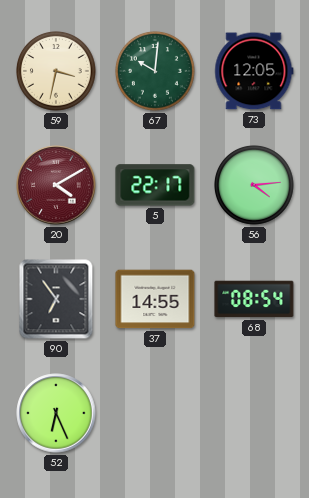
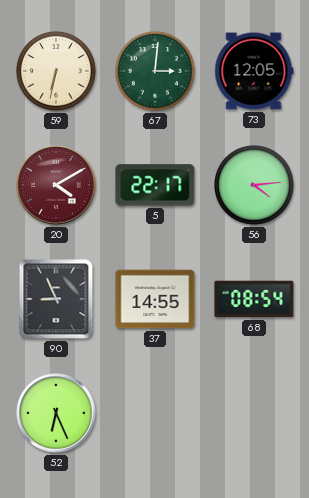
59: 3:32 -> 6:32 (57, 72)
67: 10:01 -> 3:01 (156, 72)
90: 6:54 -> 8:56 (56, 299)
